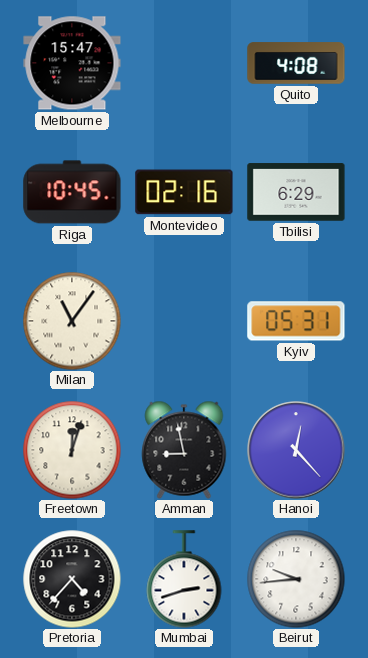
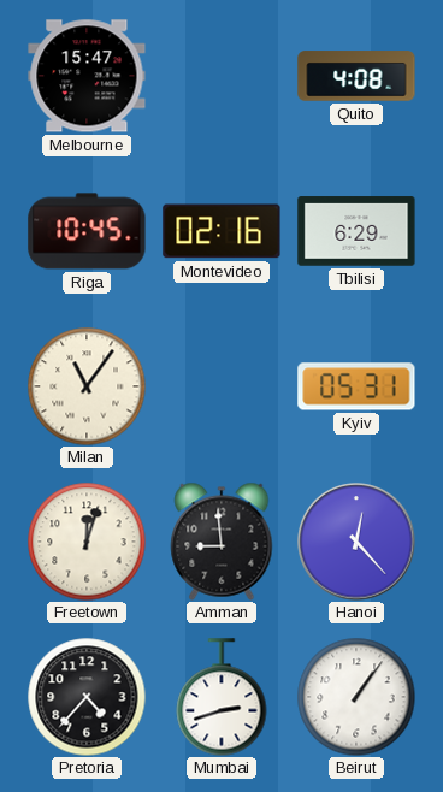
Amman: 8:58 -> 8:59 (221, 542)
Beirut: 9:44 -> 1:06 (356, 697)
